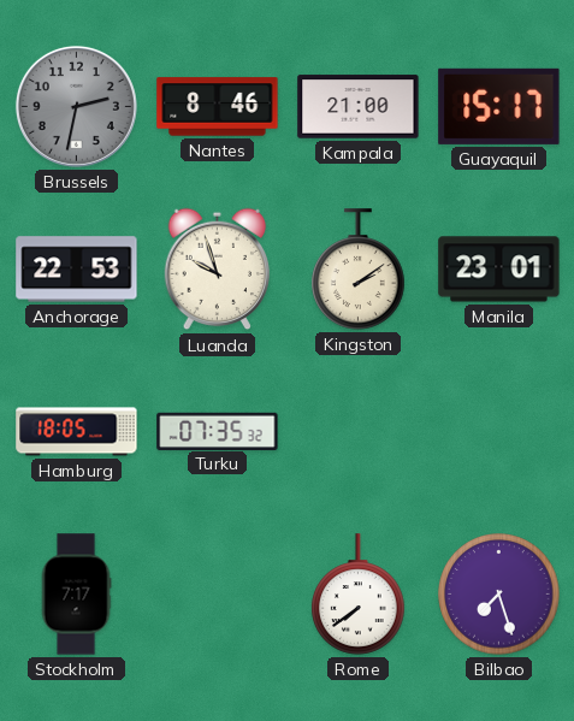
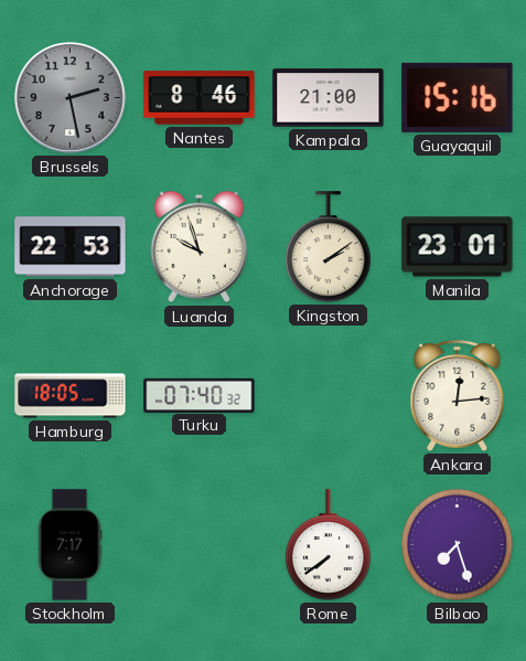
Brussels: 2:32 -> 2:28 (69, 97)
Guayaquil: 15:17 -> 15:16 (458, 97)
Turku: 07:35 -> 07:40 (200, 395)
Ankara: none -> 12:14 (458, 395)
